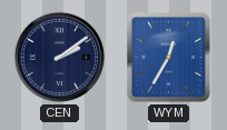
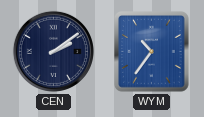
WYM: 12:35 -> 10:36 (152, 52)
